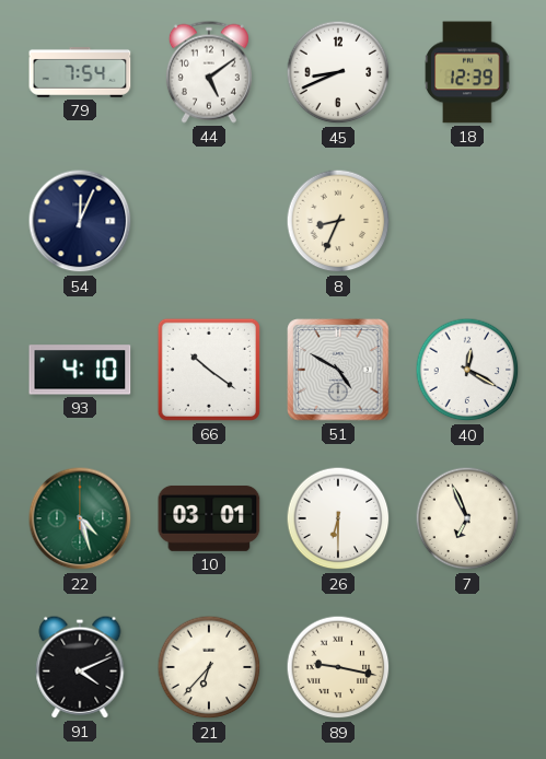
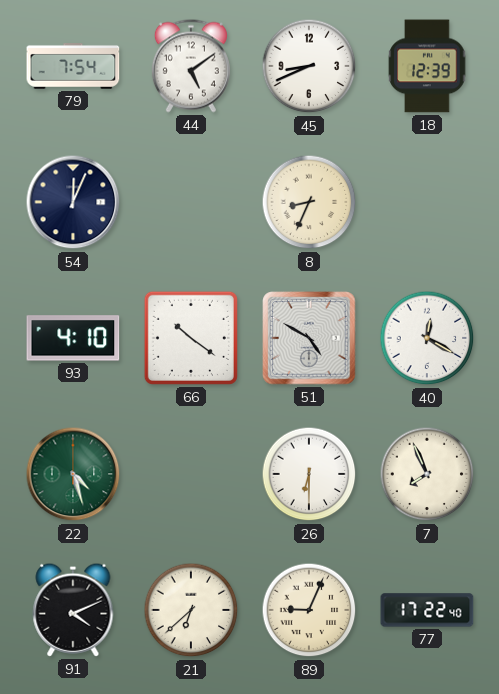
10: 03:01 -> none (209, 518)
7: 6:56 -> 7:56 (427, 474)
21: 6:37 -> 6:38 (191, 610)
89: 9:17 -> 9:04 (309, 610)
77: none -> 17:22 (427, 610)
